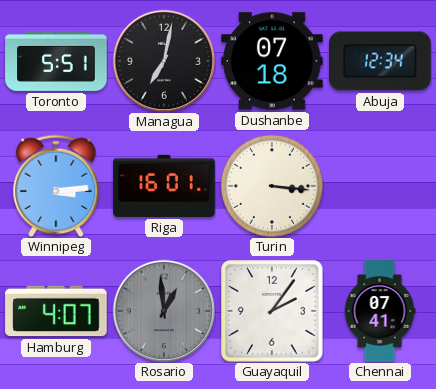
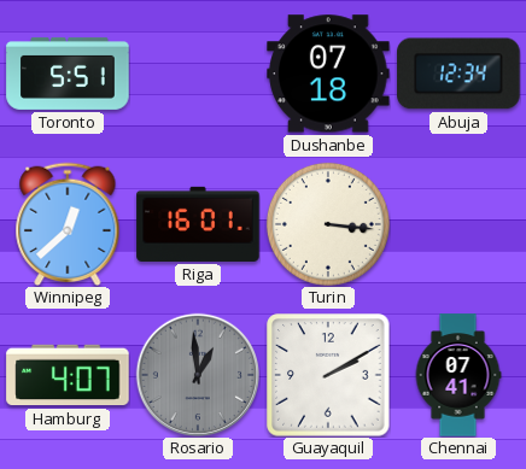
Managua: 7:02 -> none (163, 60)
Winnipeg: 3:14 -> 12:38 (68, 224)
Guayaquil: 2:06 -> 2:10 (328, 375)
